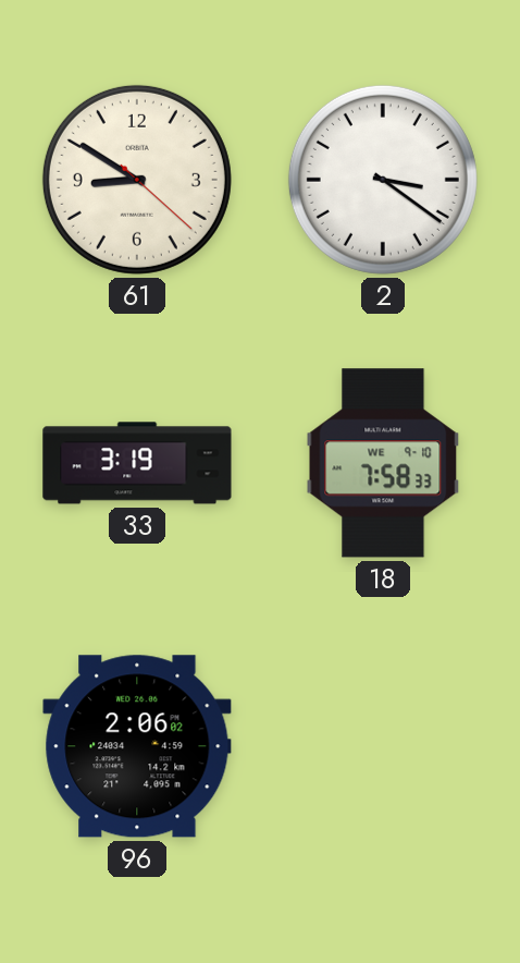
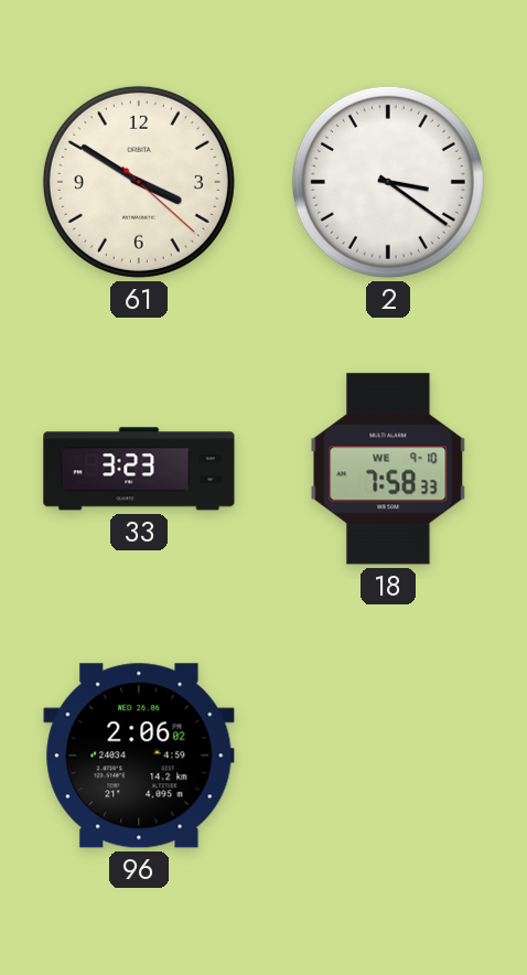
61: 8:50 -> 3:50 (139, 182)
33: 3:19 -> 3:23 (139, 469)
